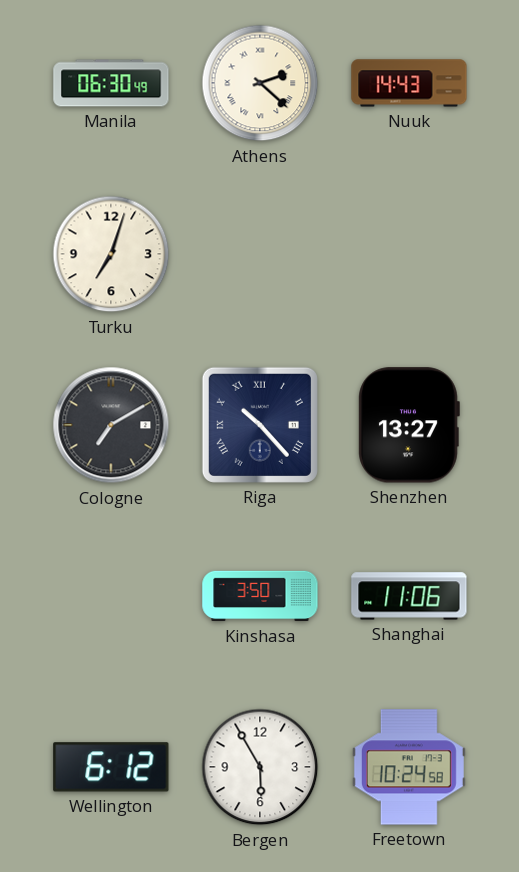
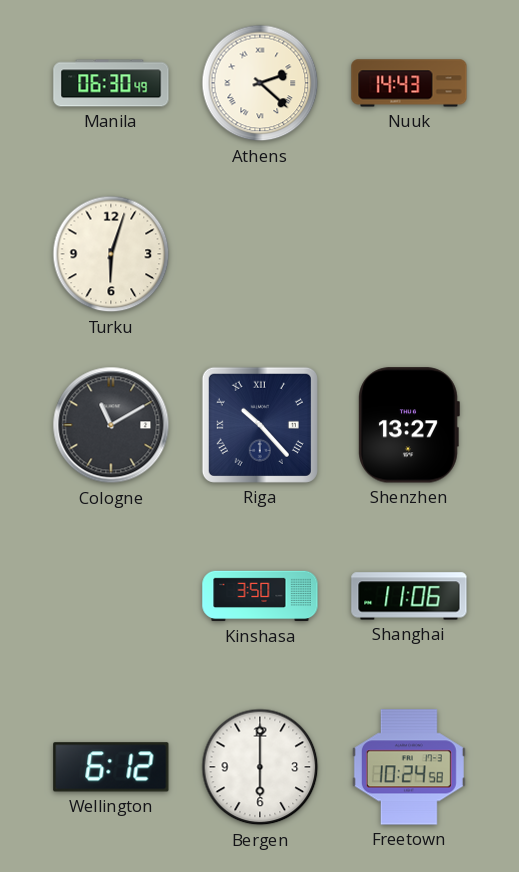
Turku: 7:03 -> 6:03 (111, 254)
Cologne: 7:10 -> 11:10 (111, 425)
Bergen: 5:55 -> 6:00 (260, 767)
